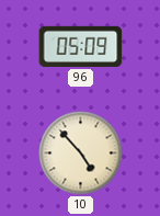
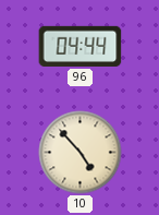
96: 05:09 -> 04:44 (81, 46)
